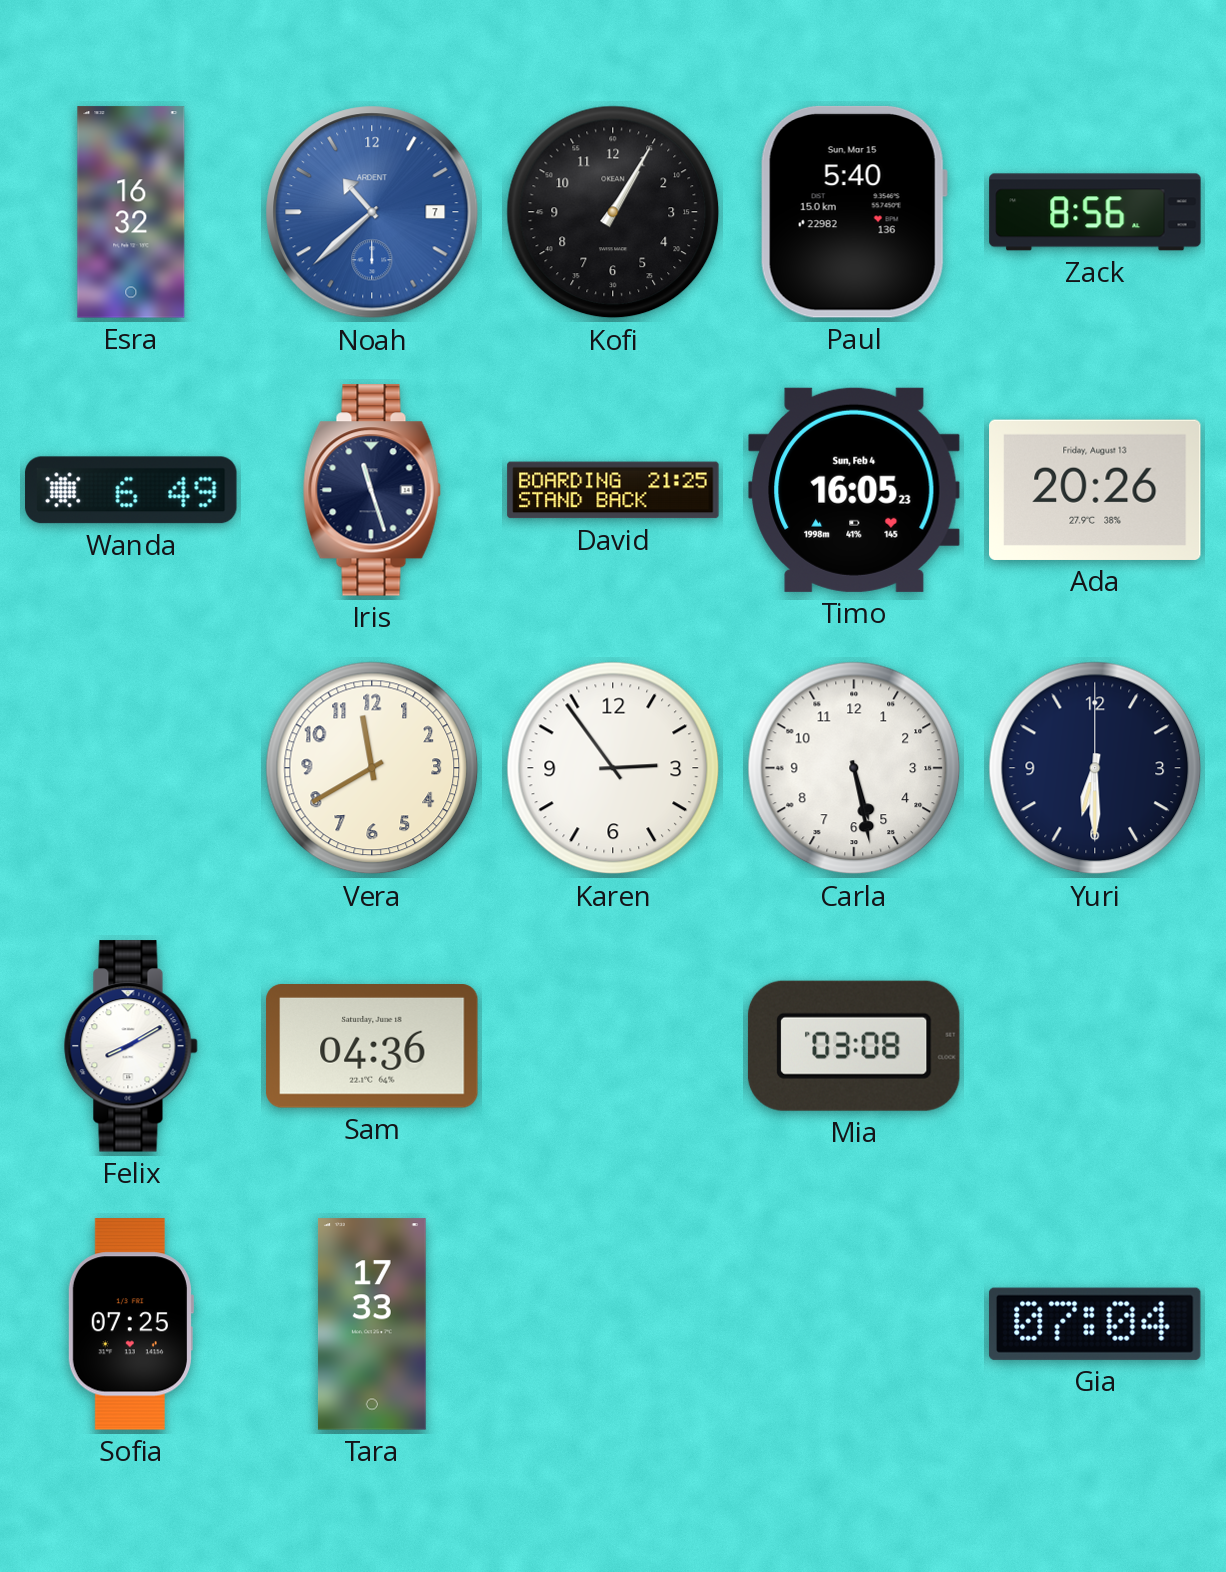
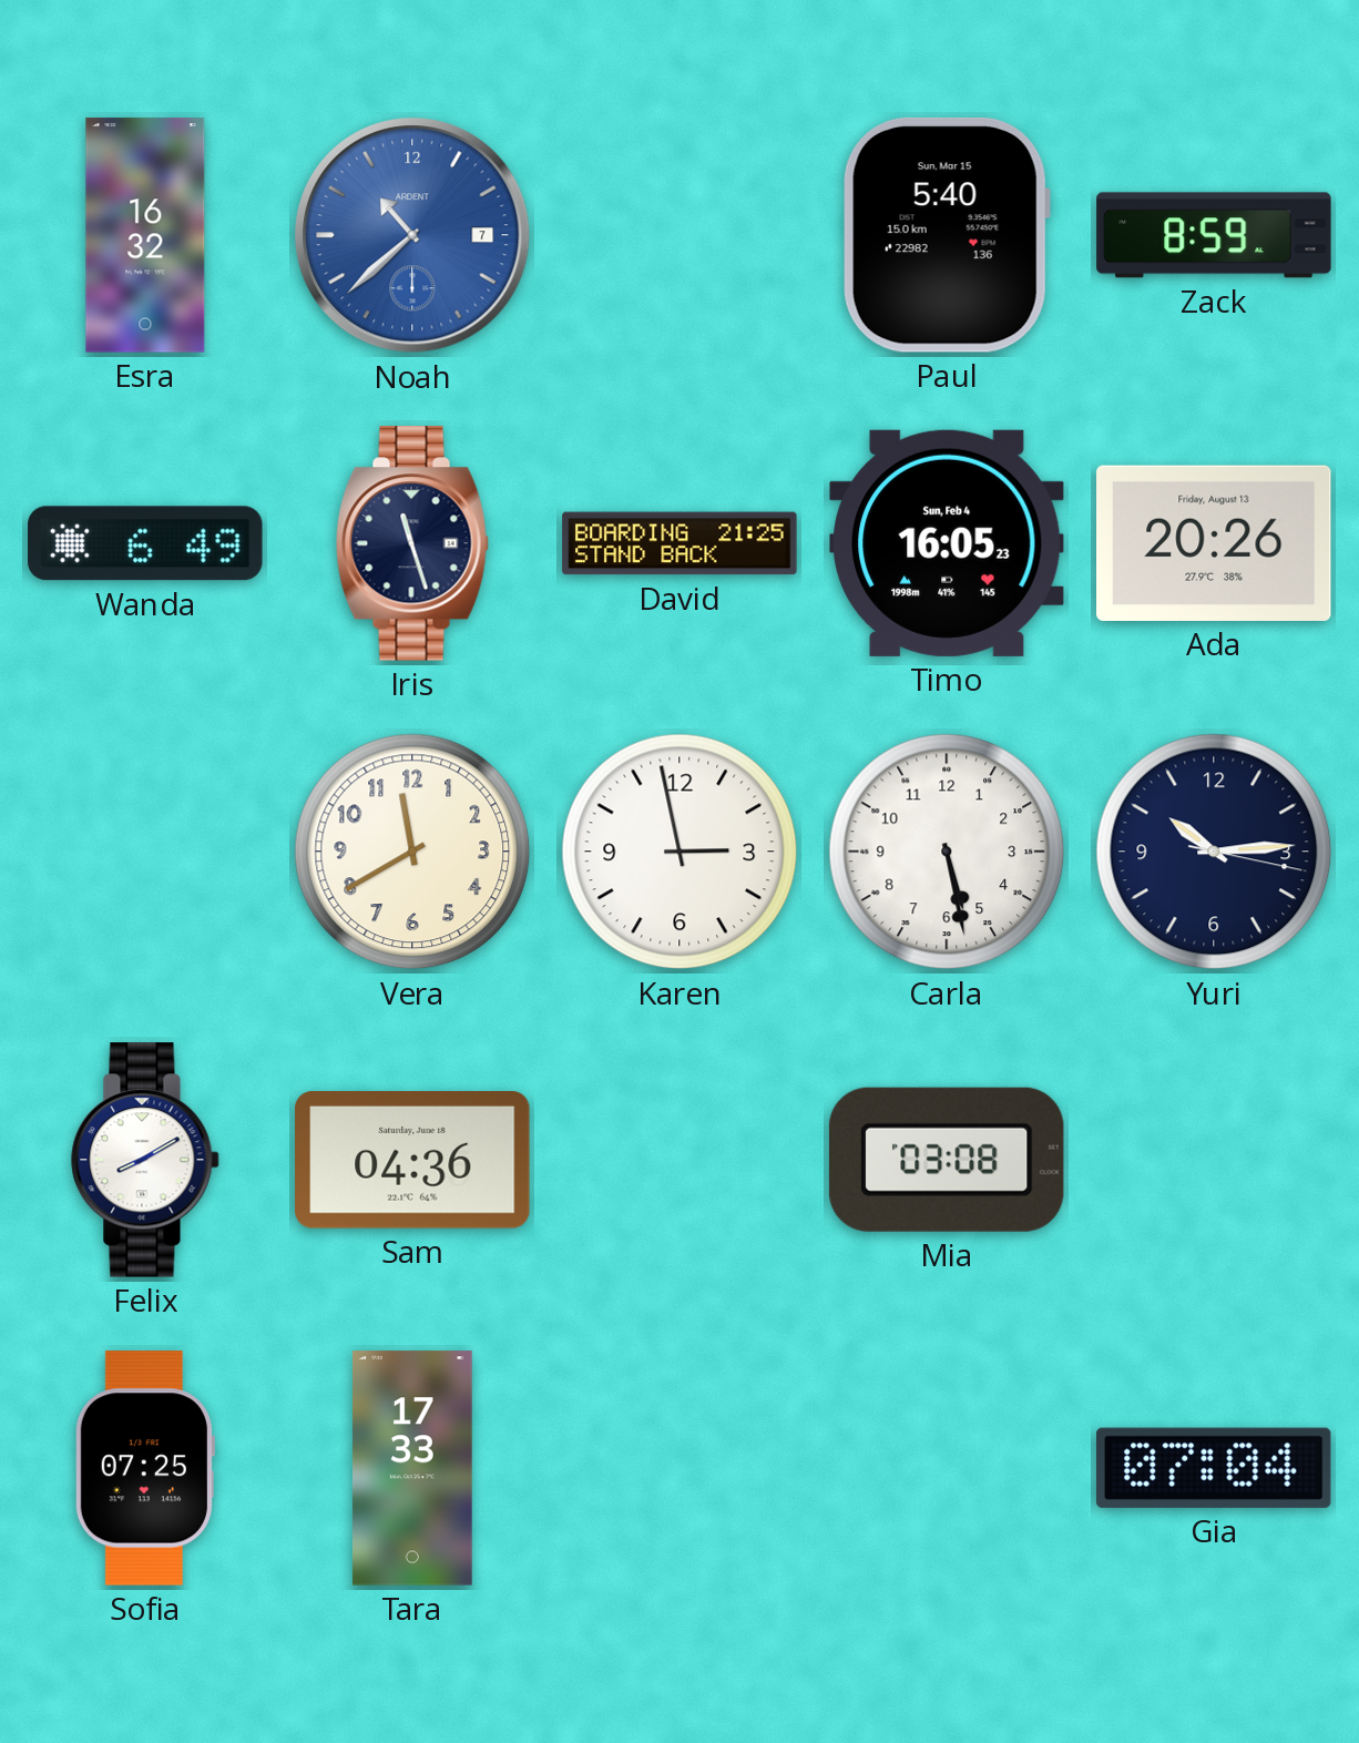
Kofi: 1:05 -> none (613, 212)
Zack: 8:56 -> 8:59 (1214, 235)
Karen: 2:54 -> 2:58 (679, 852)
Yuri: 6:30 -> 10:14 (1214, 852)
